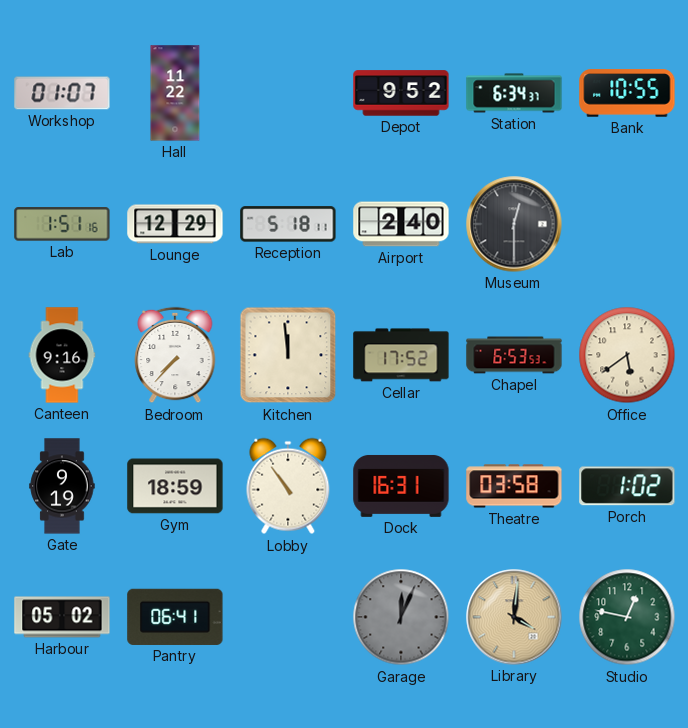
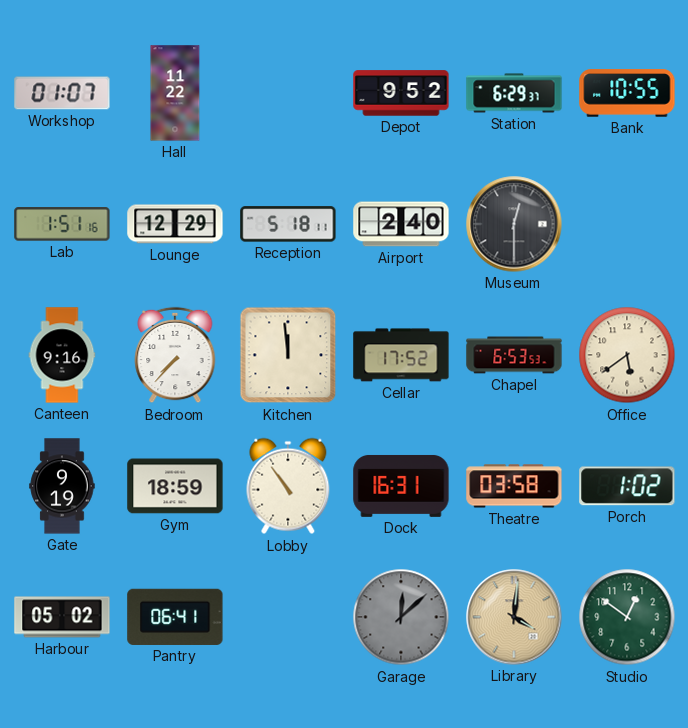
Station: 6:34 -> 6:29 (514, 93)
Garage: 12:04 -> 12:08 (401, 617)
Studio: 12:47 -> 12:51 (627, 617)
